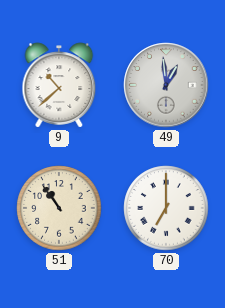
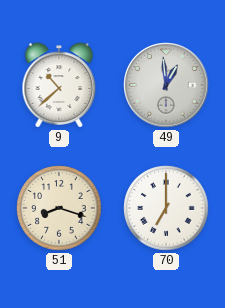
51: 10:54 -> 8:18 (59, 208)
